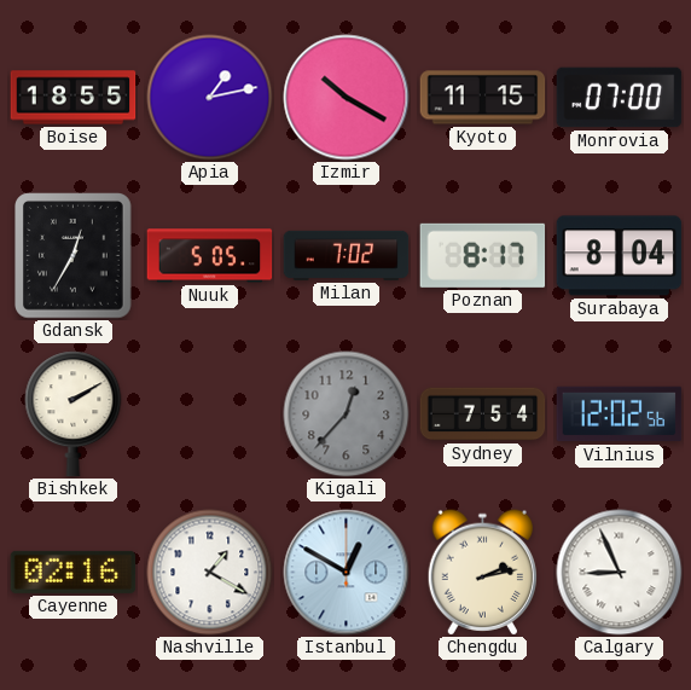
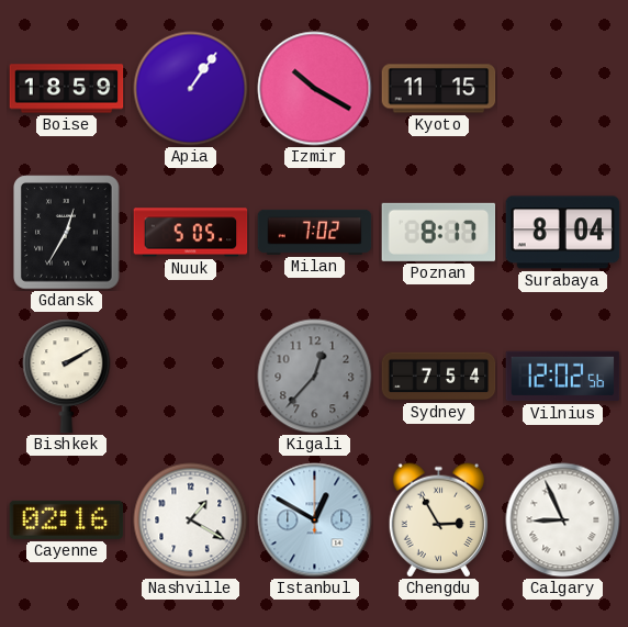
Boise: 18:55 -> 18:59 (67, 89)
Apia: 1:13 -> 1:06 (191, 89)
Monrovia: 07:00 -> none (620, 98)
Chengdu: 2:13 -> 2:55 (438, 520)
